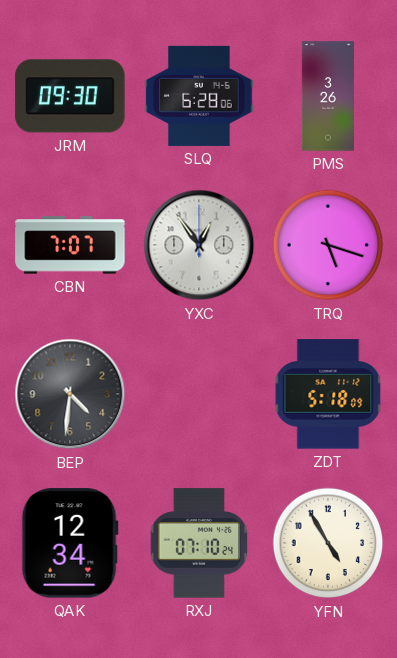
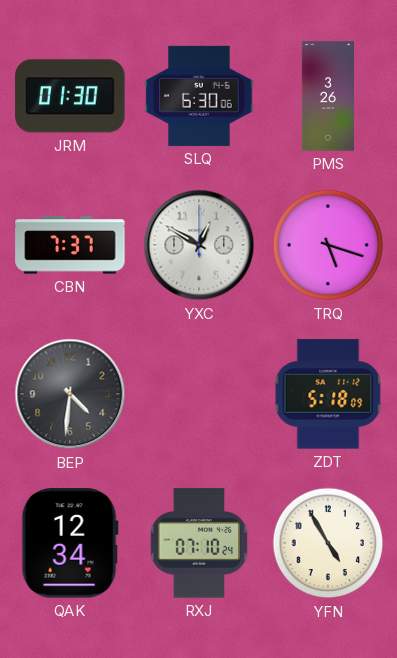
JRM: 09:30 -> 01:30 (70, 96)
SLQ: 6:28 -> 6:30 (199, 96)
CBN: 7:07 -> 7:37 (70, 245)
YXC: 12:54 -> 12:50 (199, 245)
